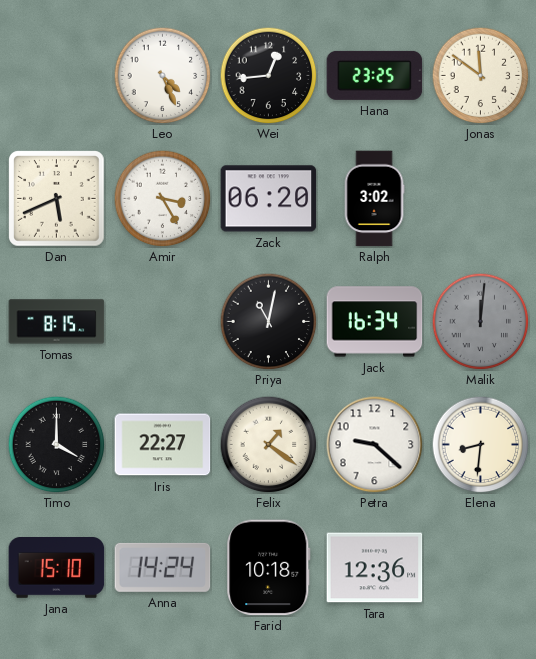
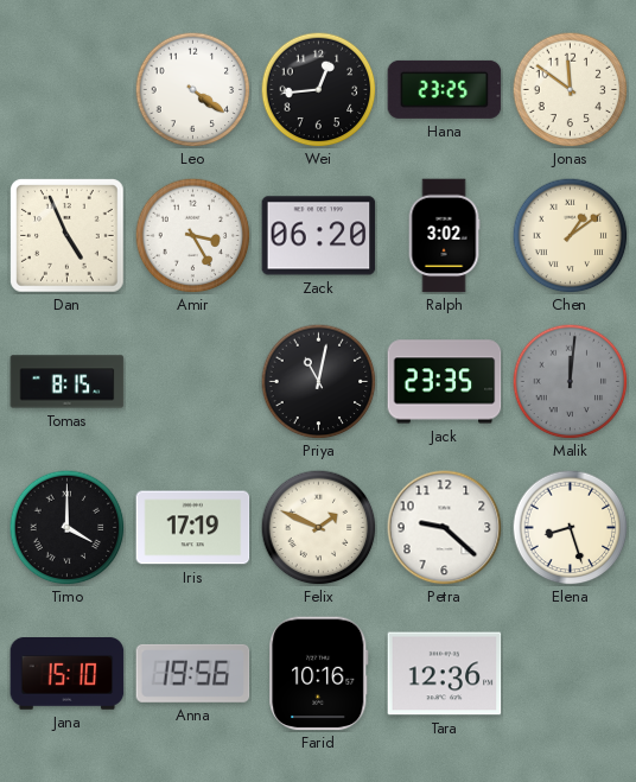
Leo: 4:26 -> 4:21 (192, 89)
Dan: 5:41 -> 4:56 (68, 236)
Chen: none -> 1:09 (570, 235)
Jack: 16:34 -> 23:35 (445, 382)
Iris: 22:27 -> 17:19 (193, 528)
Felix: 1:21 -> 1:49 (318, 527)
Elena: 8:31 -> 8:27 (570, 527)
Anna: 14:24 -> 19:56 (193, 673)
Farid: 10:18 -> 10:16 (319, 674)
